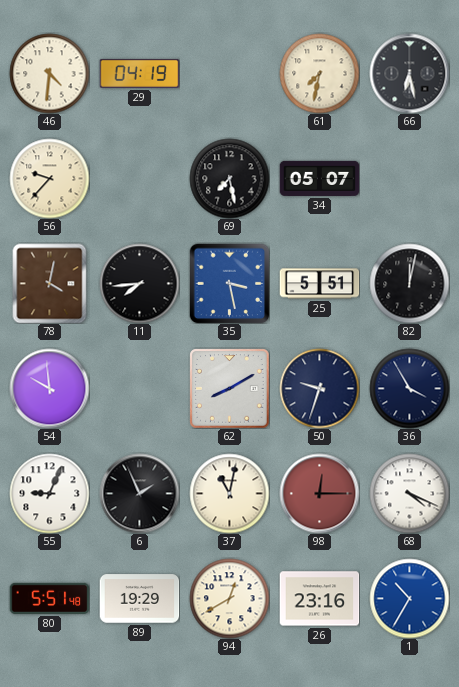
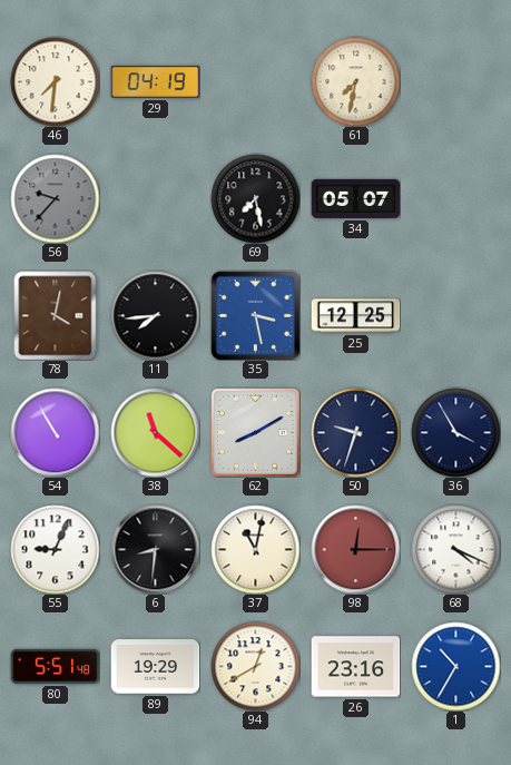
46: 4:31 -> 7:31 (55, 81)
66: 6:28 -> none (409, 73)
56 dial: cream -> grey (55, 198)
25: 5:51 -> 12:25 (355, 316)
82: 12:02 -> none (409, 283)
54: 9:59 -> 10:55 (55, 432)
38: none -> 11:22 (155, 432)
6: 1:56 -> 8:31 (155, 549)
